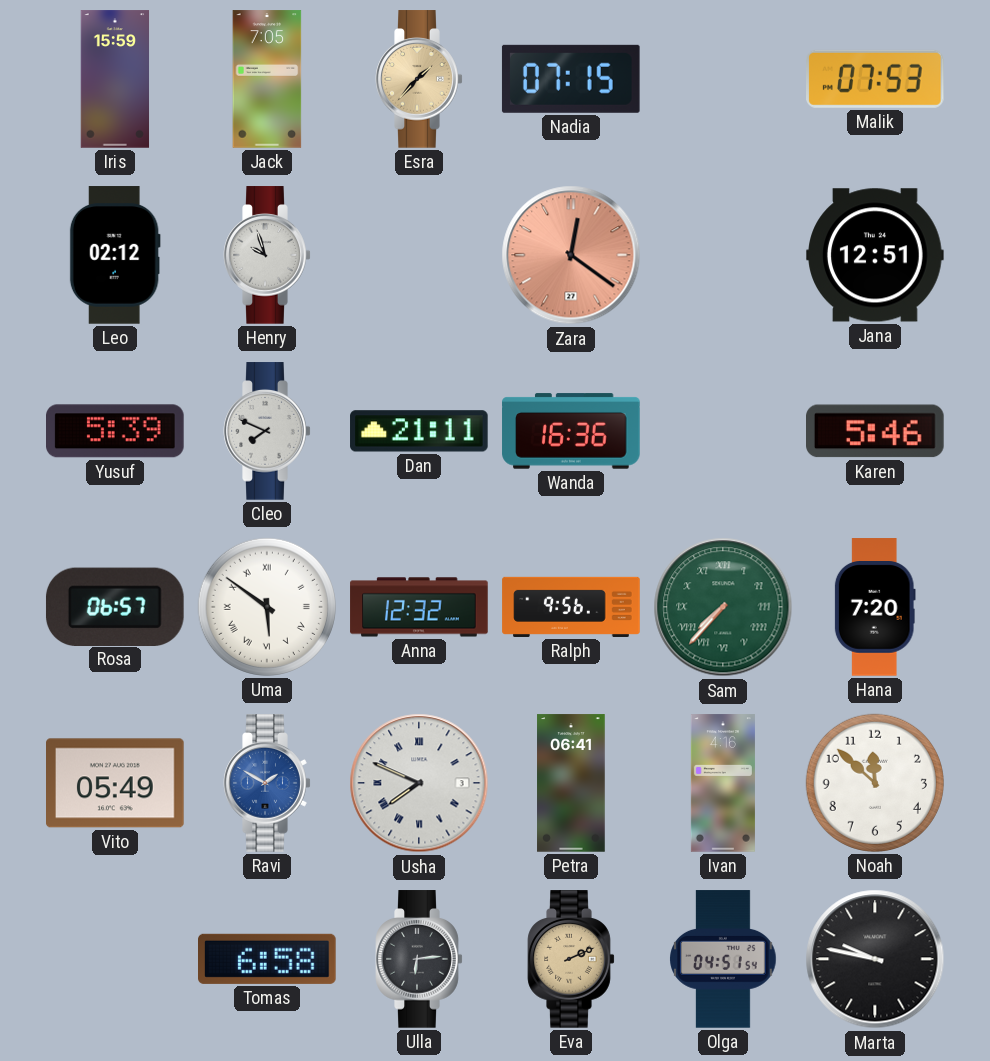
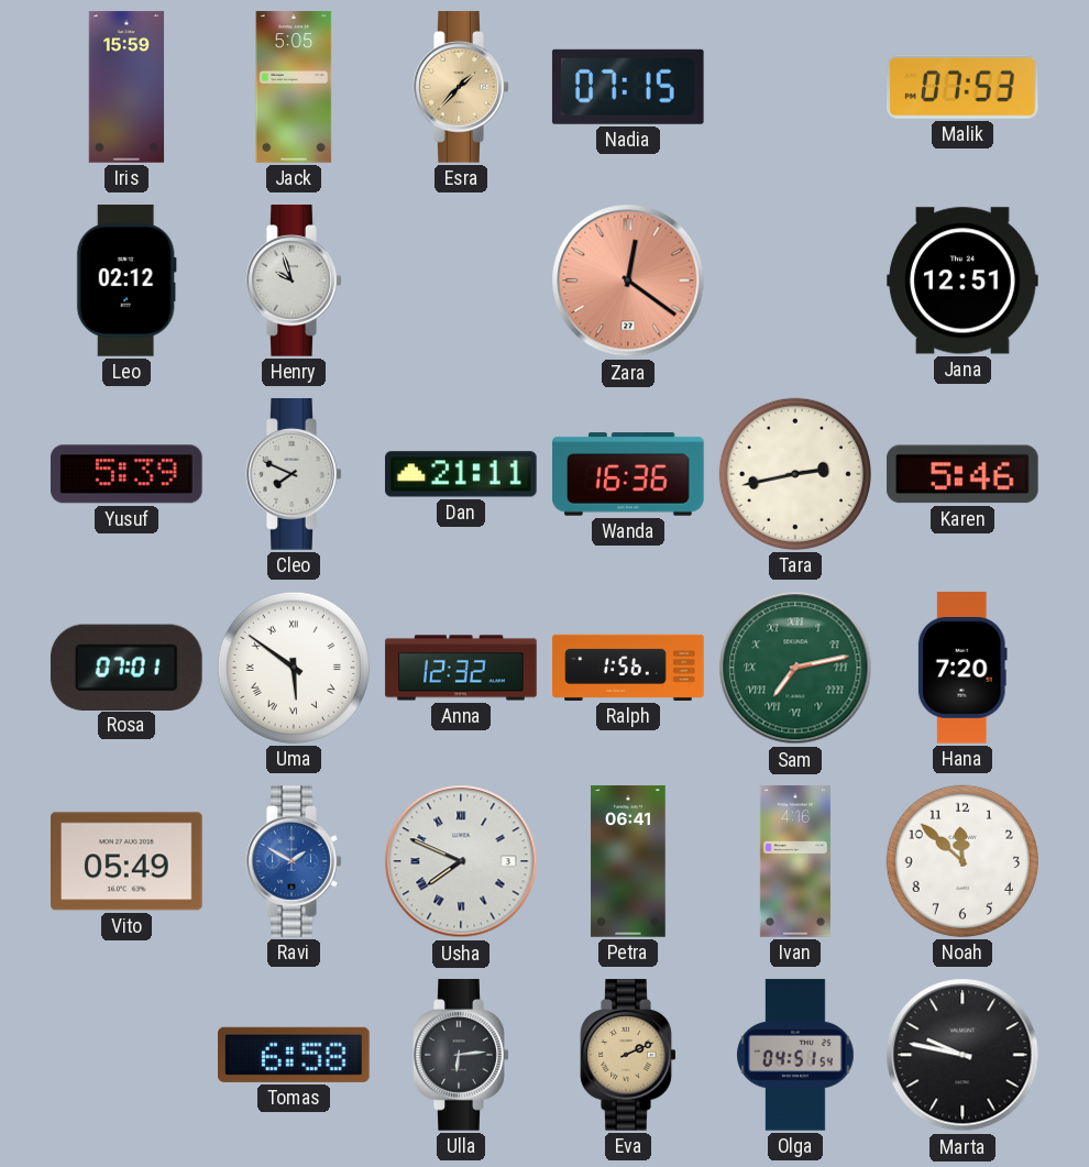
Jack: 7:05 -> 5:05 (294, 87)
Tara: none -> 2:43 (795, 474)
Rosa: 06:57 -> 07:01 (127, 667)
Ralph: 9:56 -> 1:56 (628, 668)
Sam: 7:37 -> 7:13 (795, 668)
